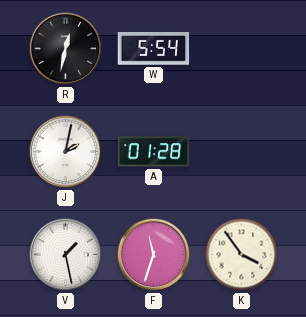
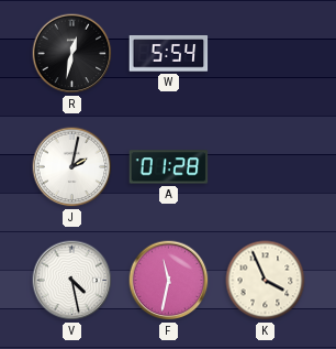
V: 1:28 -> 4:28 (72, 281)
F: 11:33 -> 11:32 (169, 281)
K: 3:54 -> 3:56 (266, 281)
